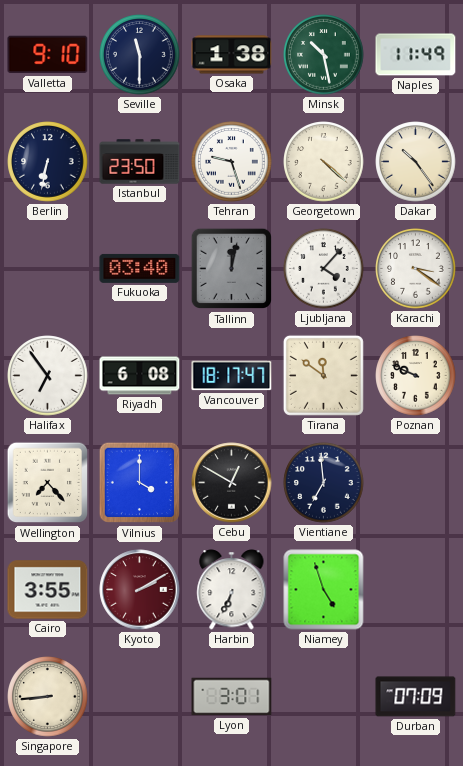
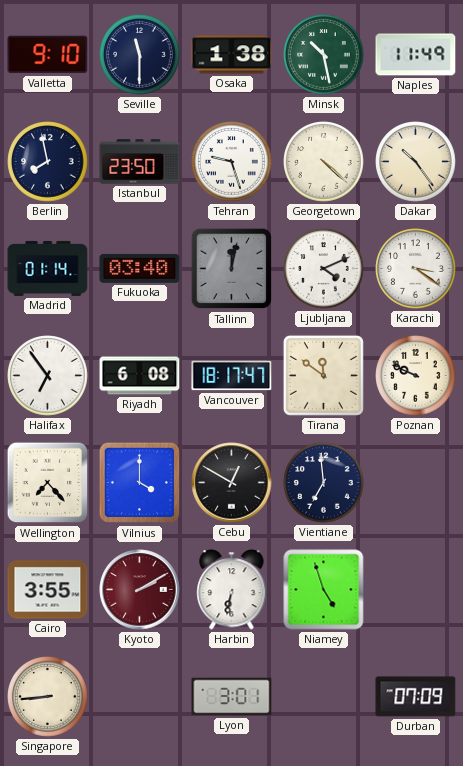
Berlin: 6:32 -> 7:58 (48, 162)
Madrid: none -> 01:14 (48, 268)
Ljubljana: 4:07 -> 4:11 (324, 269)
Harbin: 6:34 -> 6:32 (232, 590)
